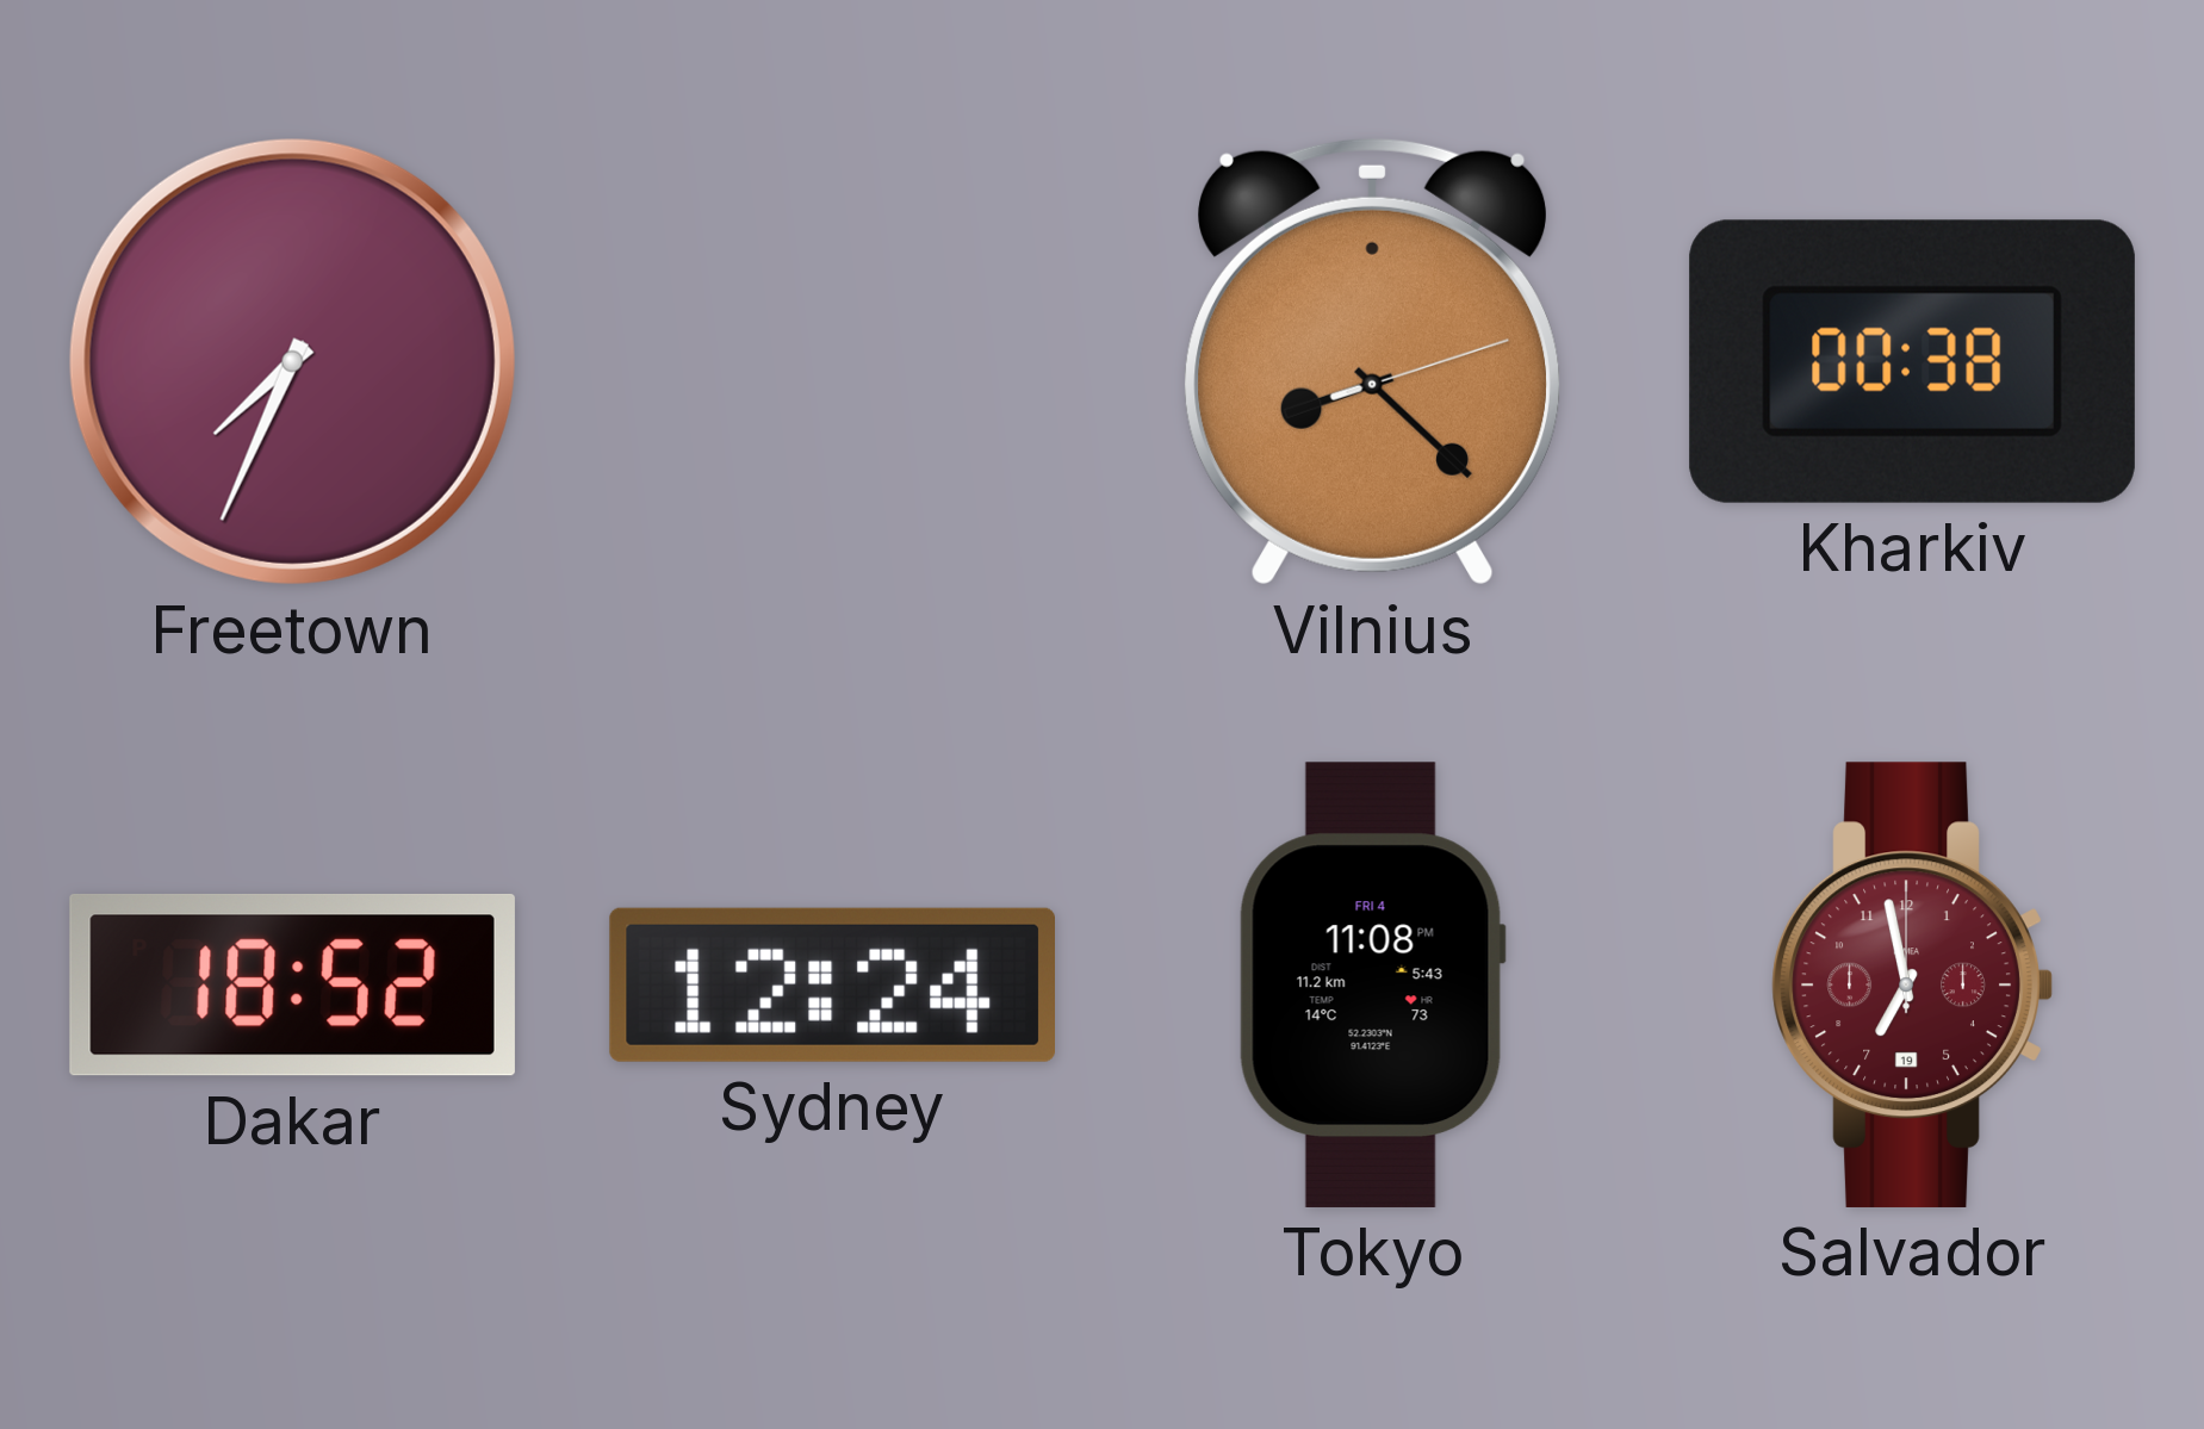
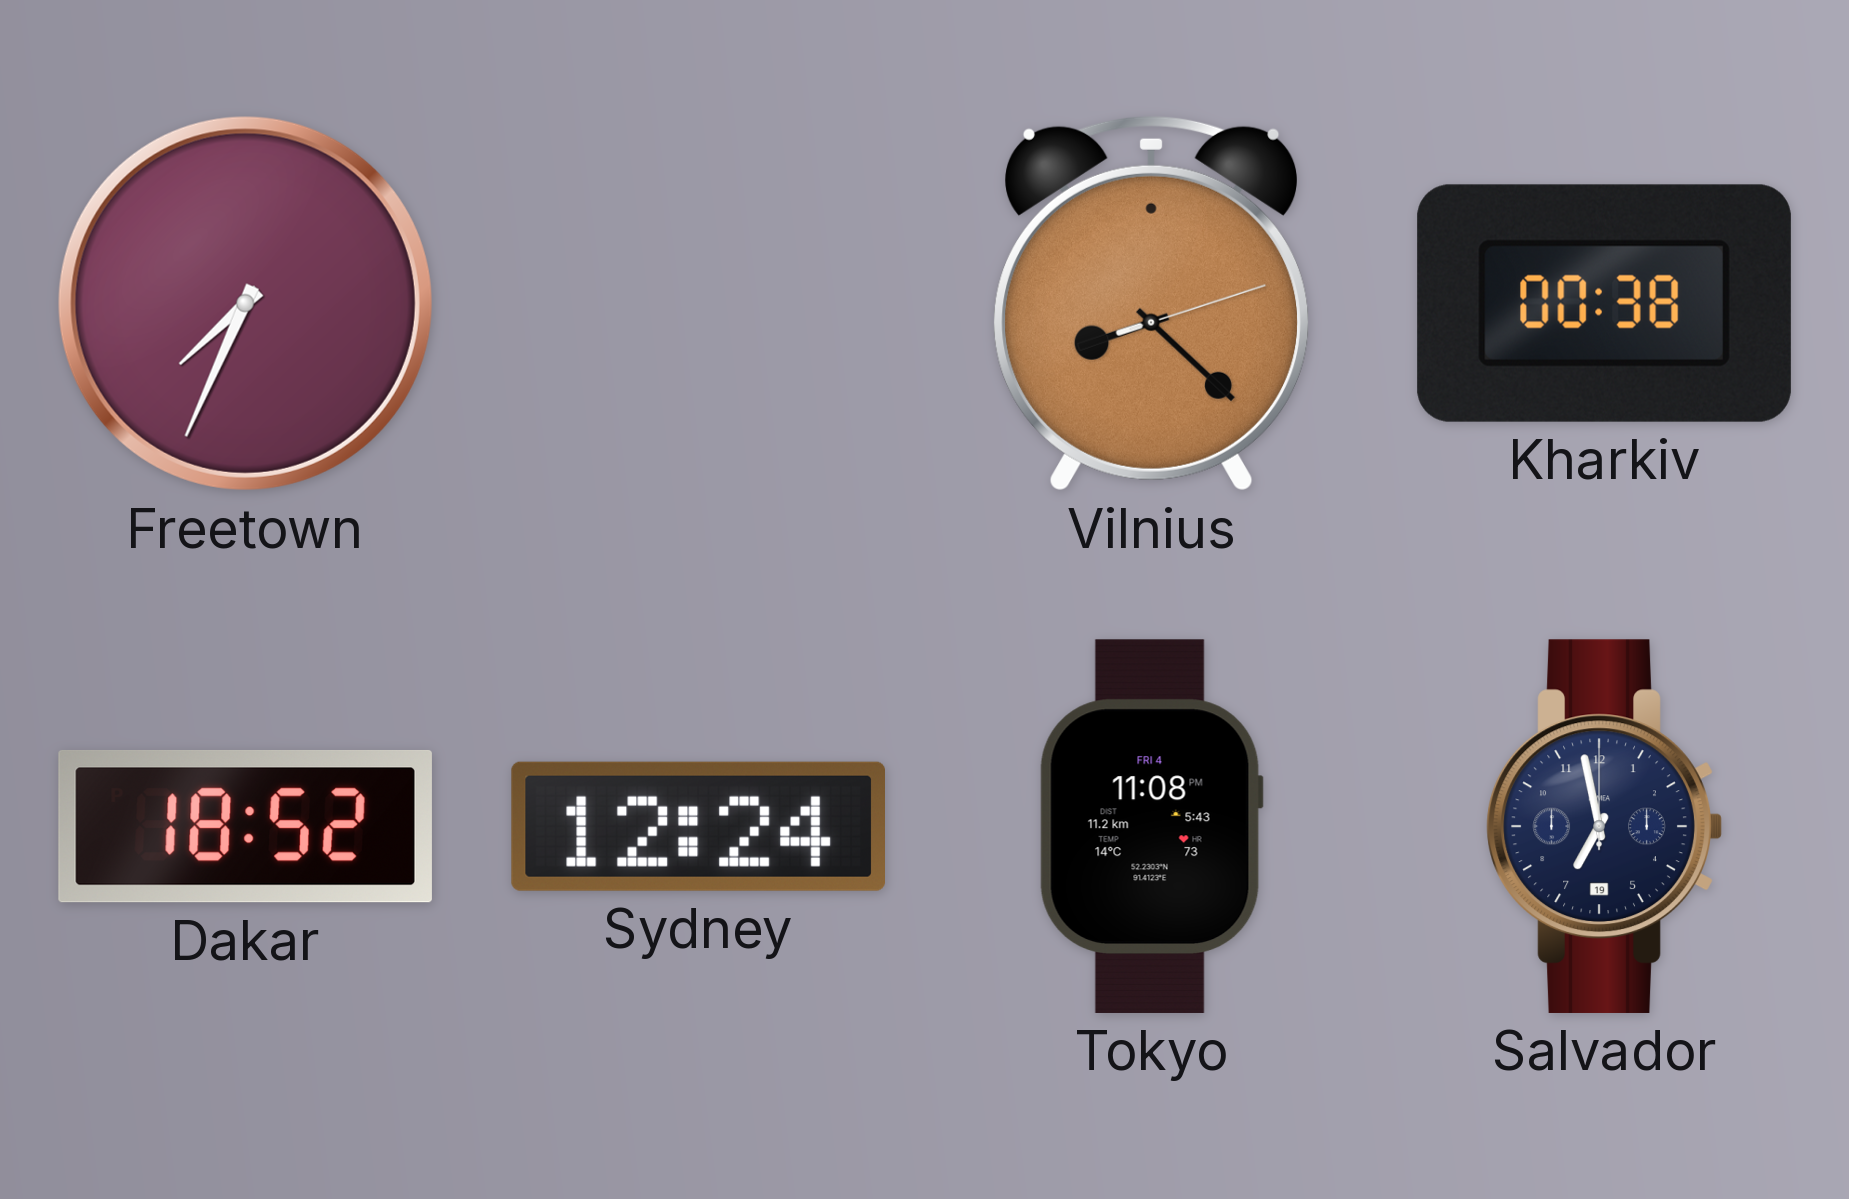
Salvador dial: burgundy -> navy (1604, 826)
